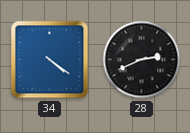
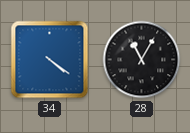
28: 2:41 -> 11:05 (142, 60)
